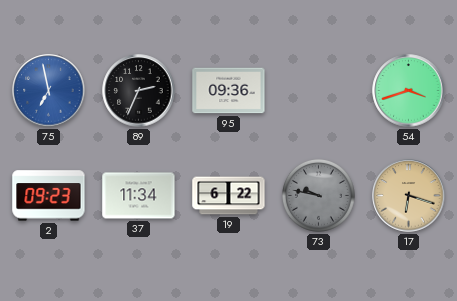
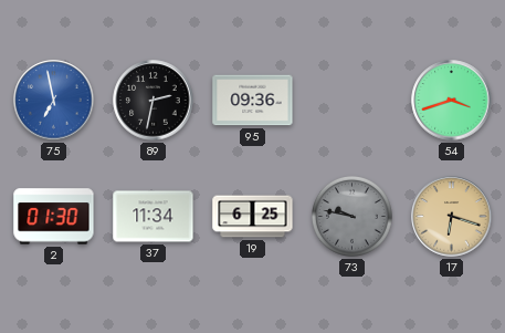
89: 2:34 -> 2:32 (154, 101)
2: 09:23 -> 01:30 (54, 217)
19: 6:22 -> 6:25 (253, 217)
